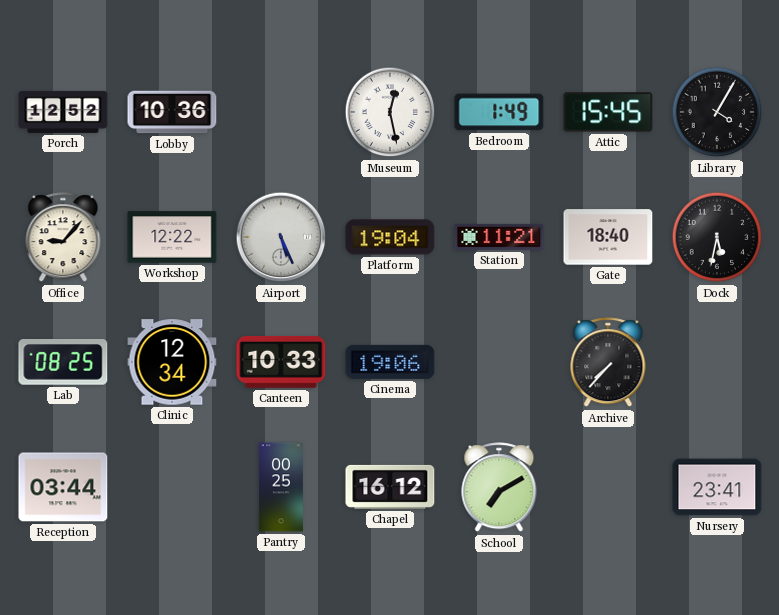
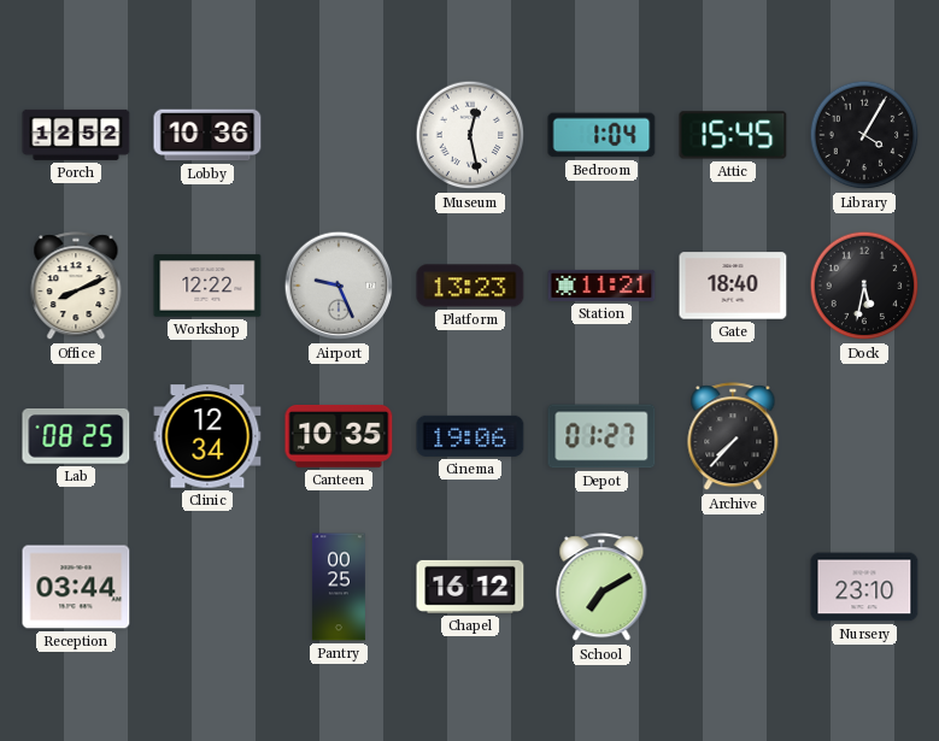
Bedroom: 1:49 -> 1:04 (601, 135)
Office: 9:07 -> 8:11 (76, 287)
Airport: 5:26 -> 9:26 (339, 286)
Platform: 19:04 -> 13:23 (470, 286)
Canteen: 10:33 -> 10:35 (339, 436)
Depot: none -> 01:27 (601, 436)
Nursery: 23:41 -> 23:10 (864, 587)
